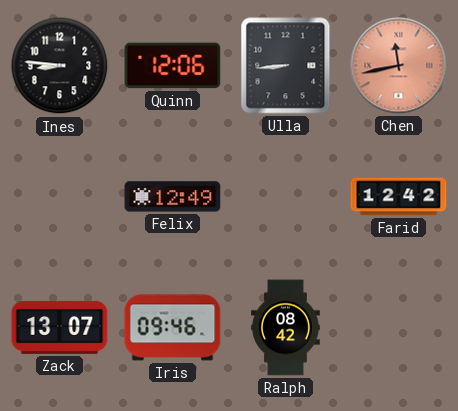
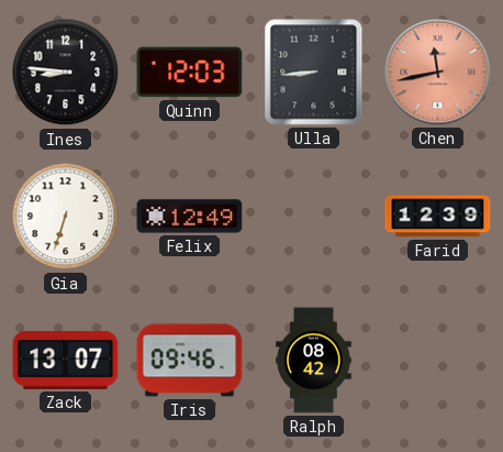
Quinn: 12:06 -> 12:03 (190, 73)
Gia: none -> 6:33 (66, 217)
Farid: 12:42 -> 12:39 (438, 217)
